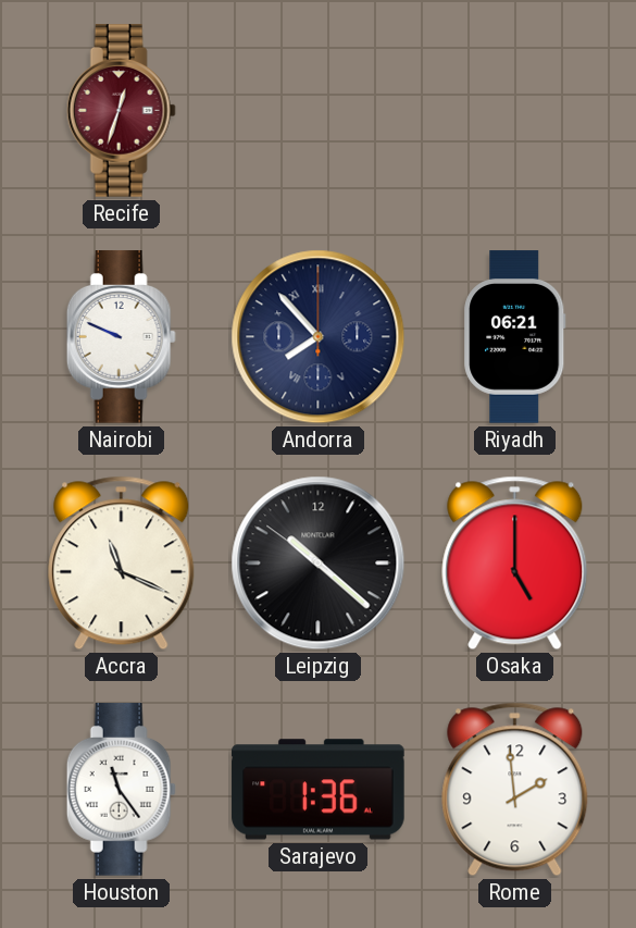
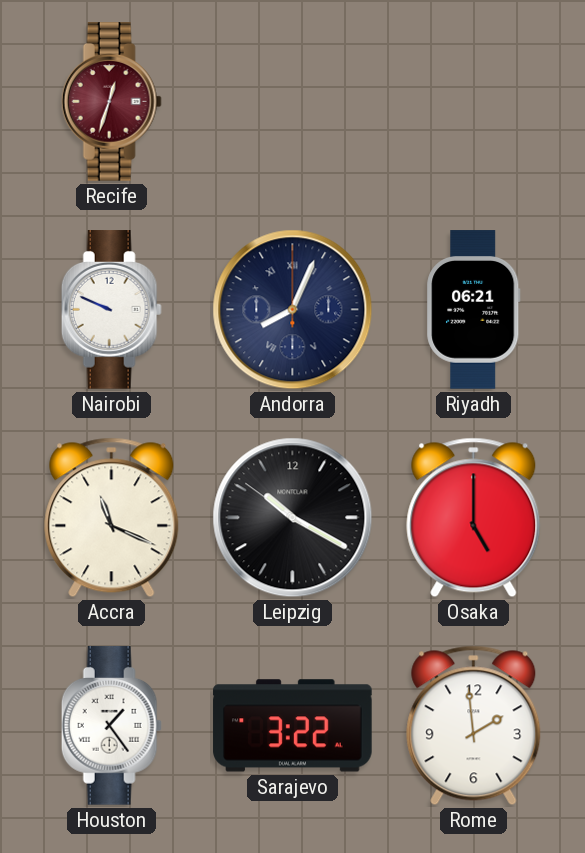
Andorra: 7:53 -> 8:04 (293, 310)
Leipzig: 10:21 -> 10:19 (293, 518)
Houston: 11:24 -> 1:24 (111, 726)
Sarajevo: 1:36 -> 3:22 (293, 726)
